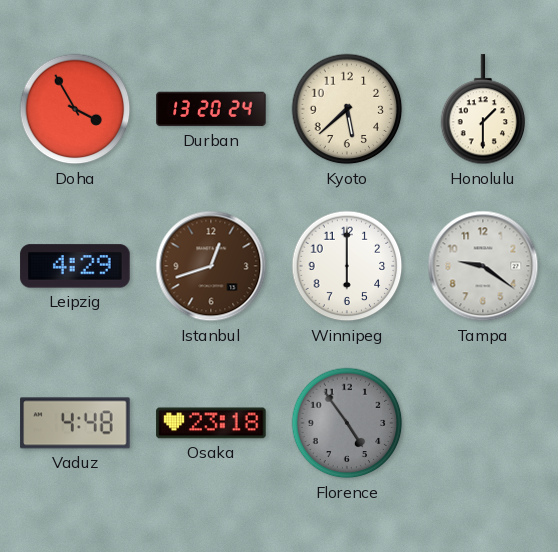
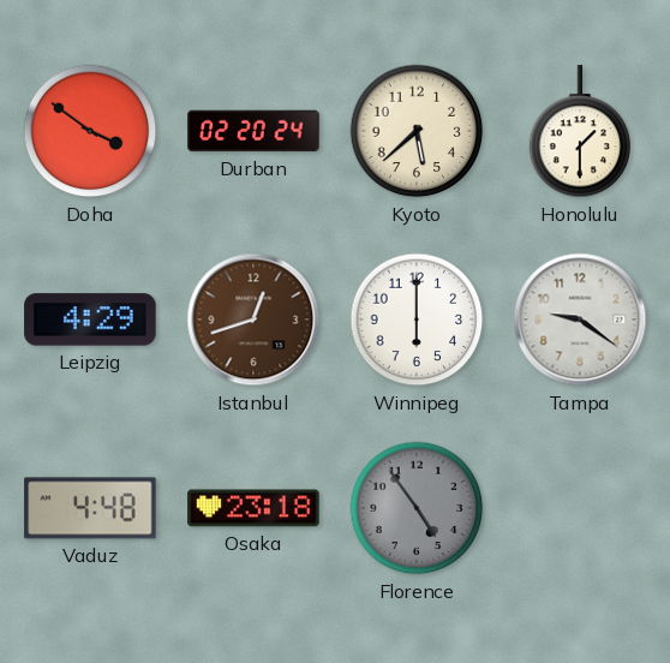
Doha: 3:55 -> 3:51 (90, 131)
Durban: 13:20 -> 02:20 (253, 131)
